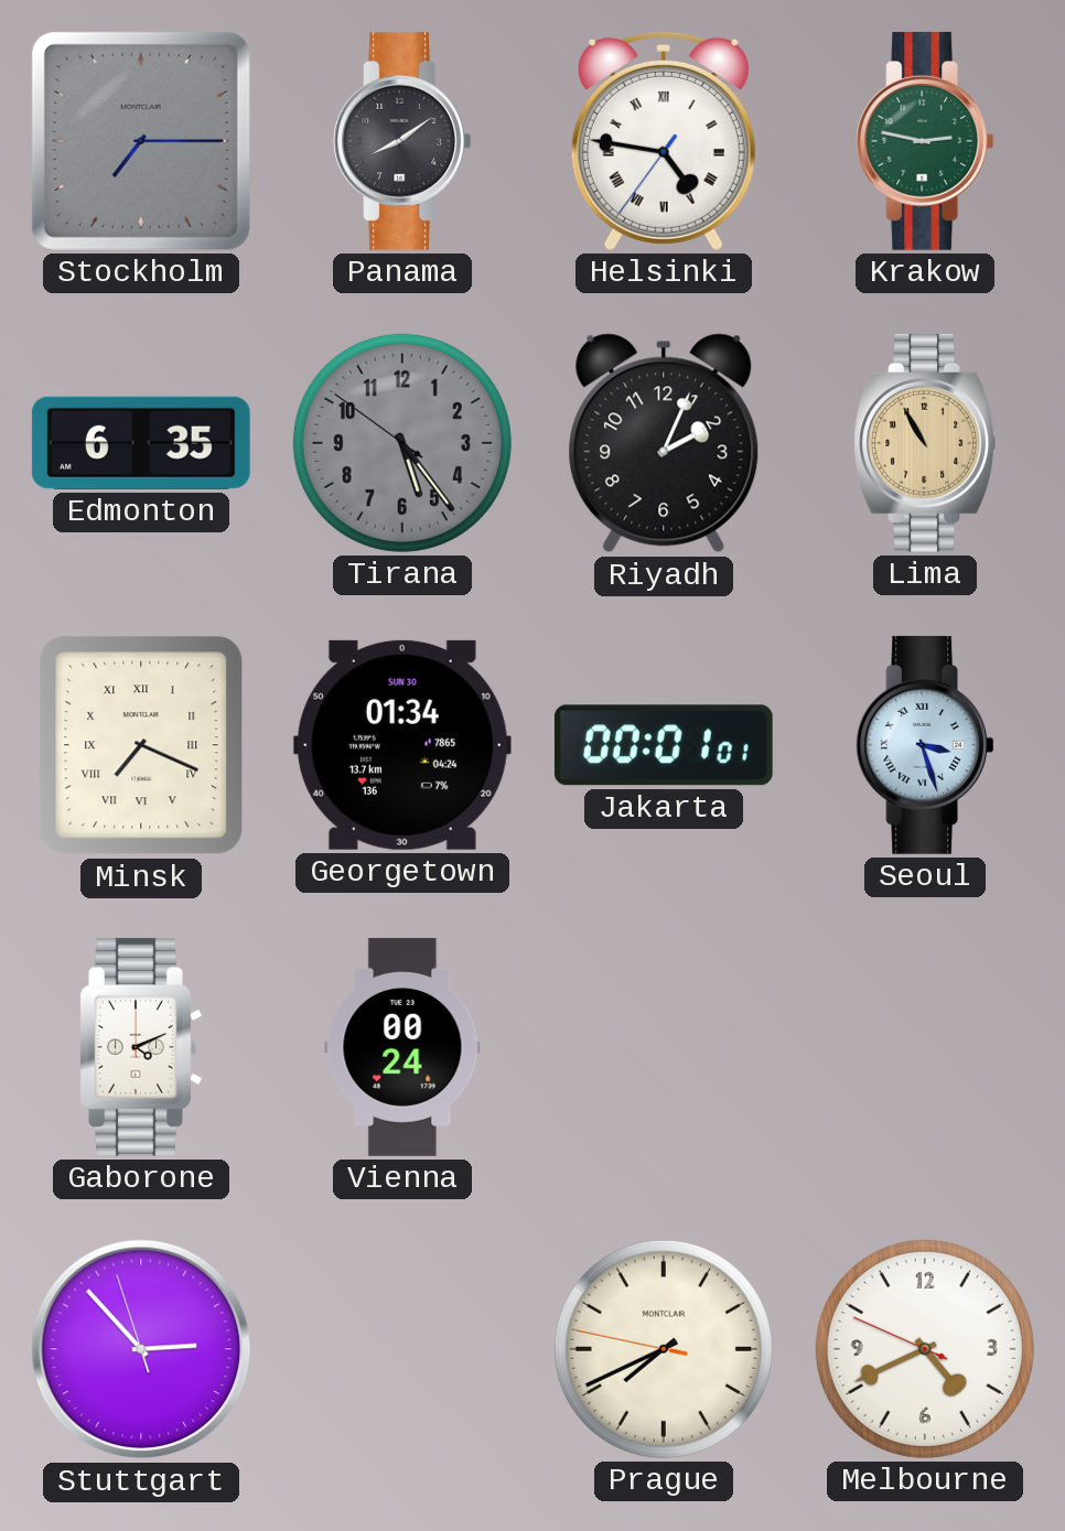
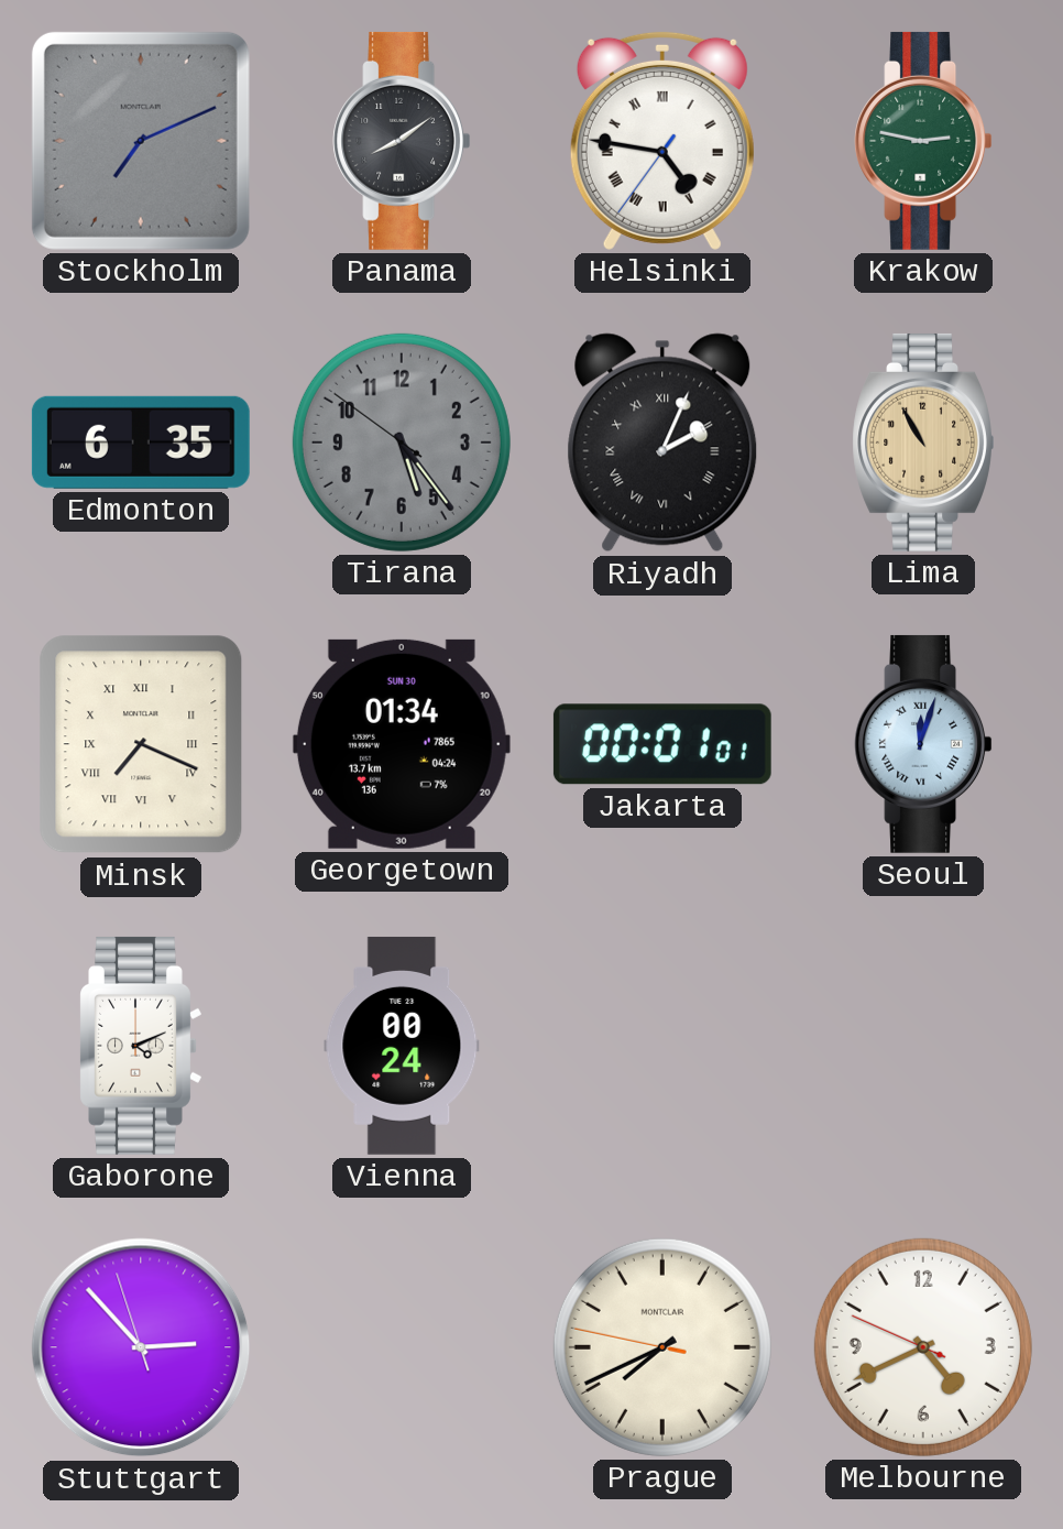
Stockholm: 7:15 -> 7:11 (141, 141)
Riyadh numerals: Arabic -> Roman (662, 443)
Seoul: 3:27 -> 12:03 (923, 744)
